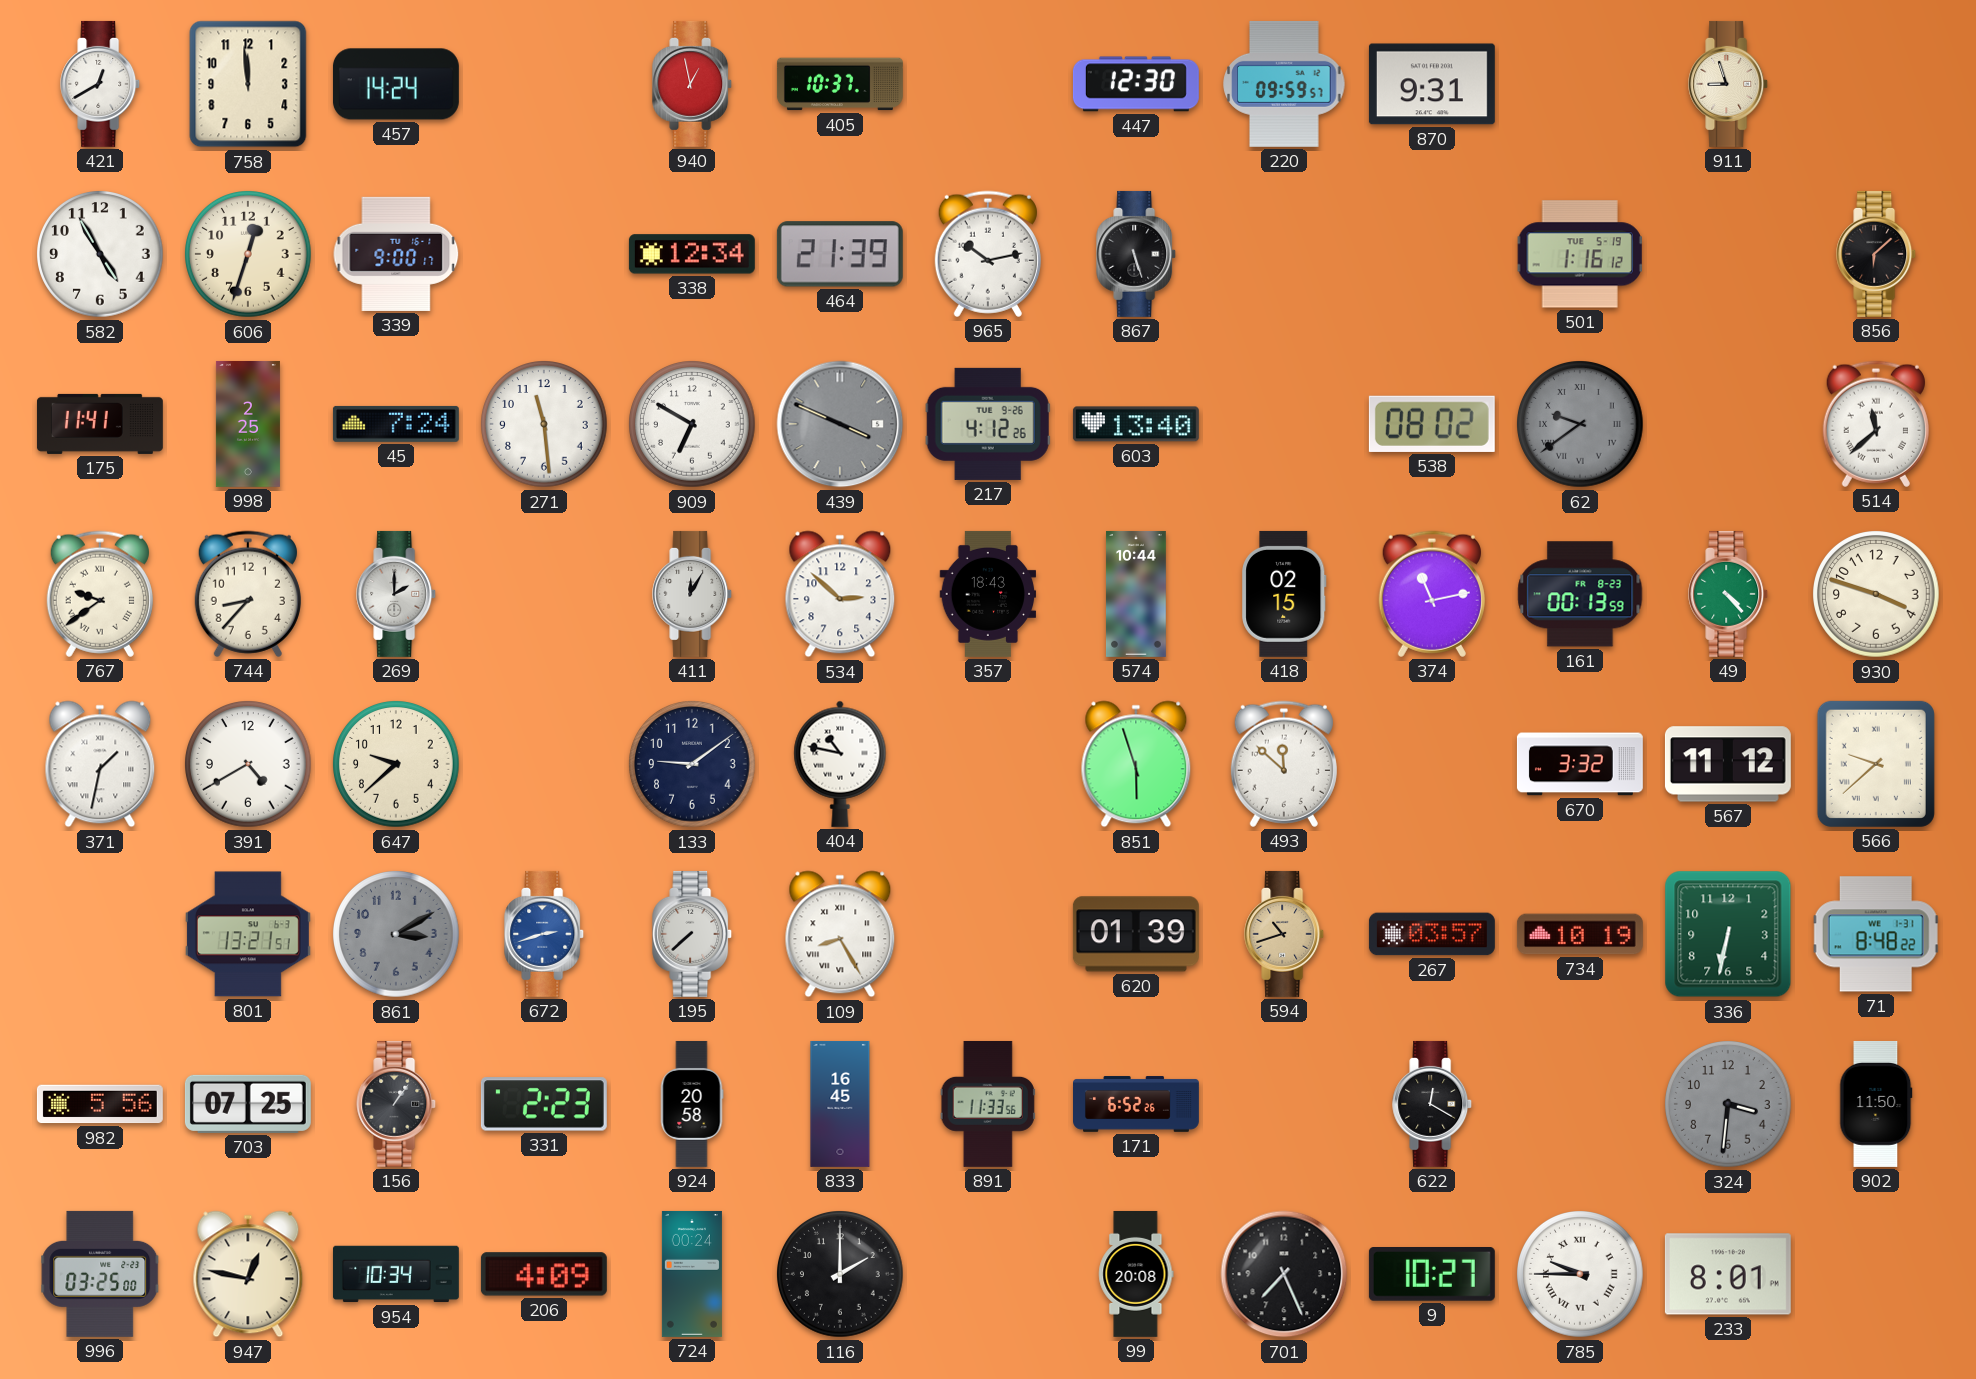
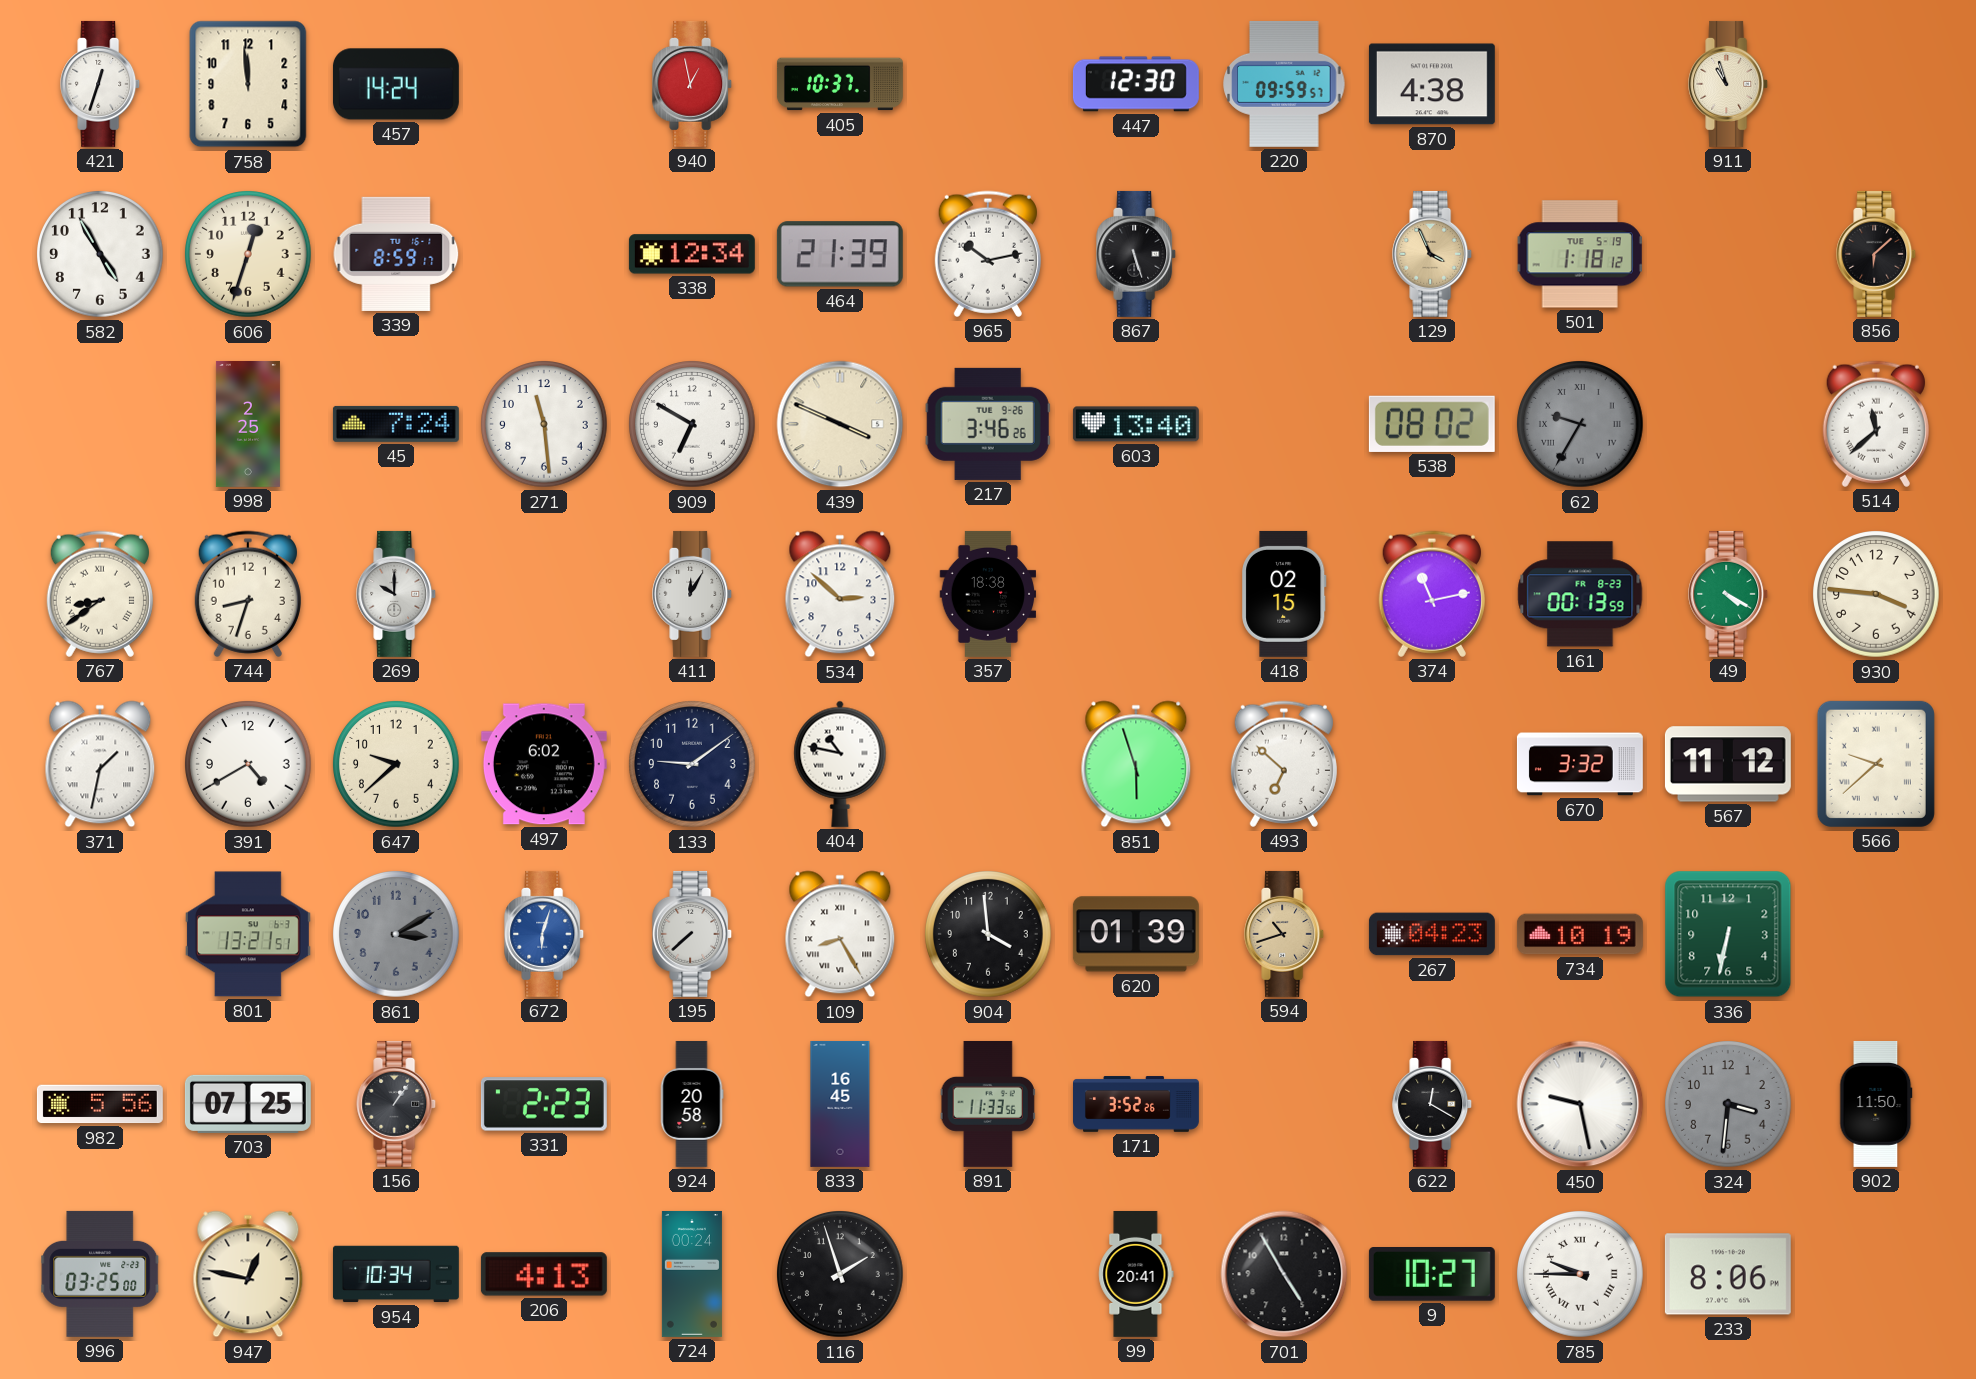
421: 12:40 -> 12:33 (101, 84)
870: 9:31 -> 4:38 (1432, 84)
911: 8:57 -> 10:57 (1729, 84)
339: 9:00 -> 8:59 (396, 254)
129: none -> 3:56 (1433, 254)
501: 1:16 -> 1:18 (1580, 254)
175: 11:41 -> none (100, 424)
439 dial: grey -> cream (840, 424)
217: 4:12 -> 3:46 (988, 424)
62: 9:39 -> 9:35 (1581, 425)
767: 9:39 -> 8:39 (100, 594)
744: 8:37 -> 8:33 (248, 594)
269: 2:00 -> 10:00 (397, 594)
357: 18:43 -> 18:38 (988, 594)
574: 10:44 -> none (1136, 594)
49: 4:23 -> 4:20 (1729, 594)
930: 3:48 -> 3:46 (1877, 595)
497: none -> 6:02 (544, 764)
493: 11:52 -> 6:52 (1284, 764)
672: 2:42 -> 6:03 (545, 934)
904: none -> 3:59 (989, 935)
267: 03:57 -> 04:23 (1432, 934)
71: 8:48 -> none (1876, 934)
171: 6:52 -> 3:52 (1137, 1104)
450: none -> 9:28 (1580, 1104)
206: 4:09 -> 4:13 (544, 1274)
116: 2:00 -> 1:57 (841, 1275)
99: 20:08 -> 20:41 (1136, 1274)
701: 7:26 -> 4:55 (1284, 1274)
233: 8:01 -> 8:06 (1728, 1274)
